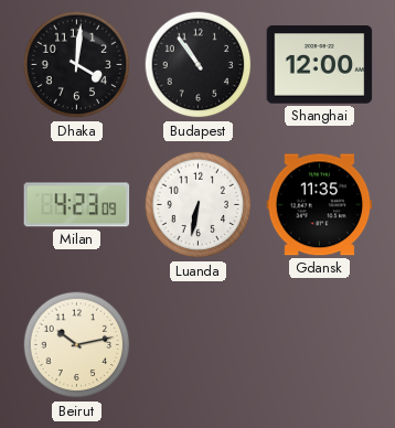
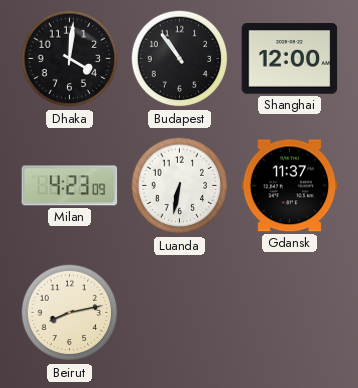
Gdansk: 11:35 -> 11:37 (290, 186)
Beirut: 10:13 -> 8:13 (70, 313)
